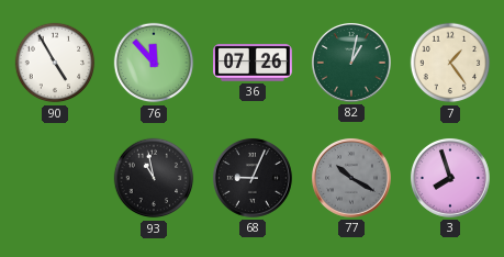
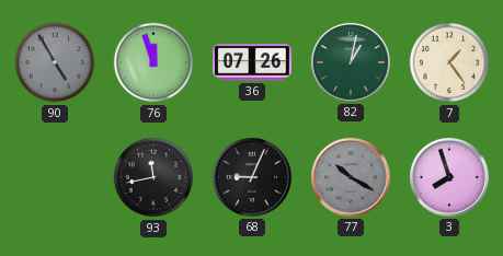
90 dial: white -> grey (55, 62)
76: 11:53 -> 11:57 (153, 62)
93: 10:58 -> 11:43 (153, 177)
